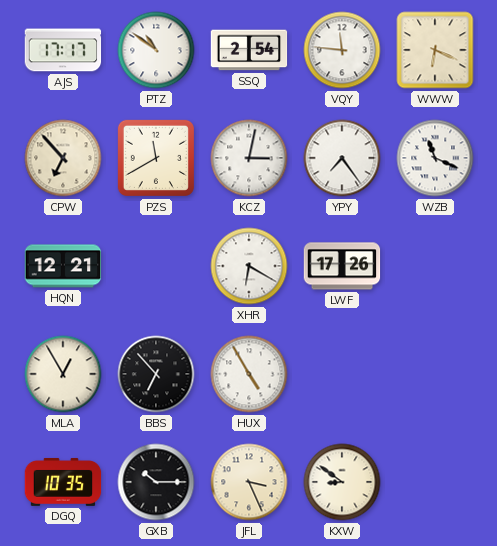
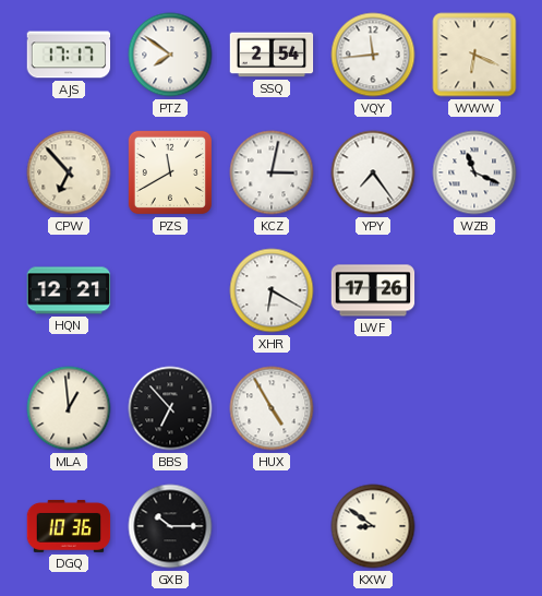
PTZ: 10:51 -> 7:51 (170, 55)
VQY: 11:46 -> 11:44 (373, 55)
MLA: 12:55 -> 12:59 (69, 408)
DGQ: 10:35 -> 10:36 (69, 526)
JFL: 3:26 -> none (249, 482)
